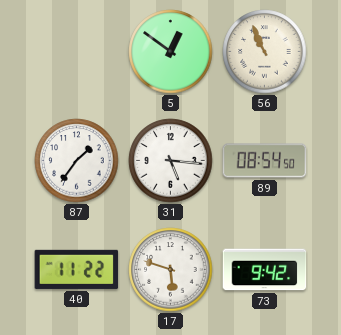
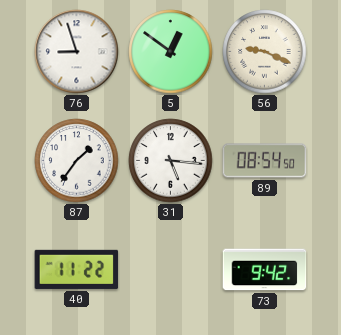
76: none -> 8:57 (77, 52)
56: 10:56 -> 9:19 (265, 52)
17: 5:48 -> none (171, 270)
